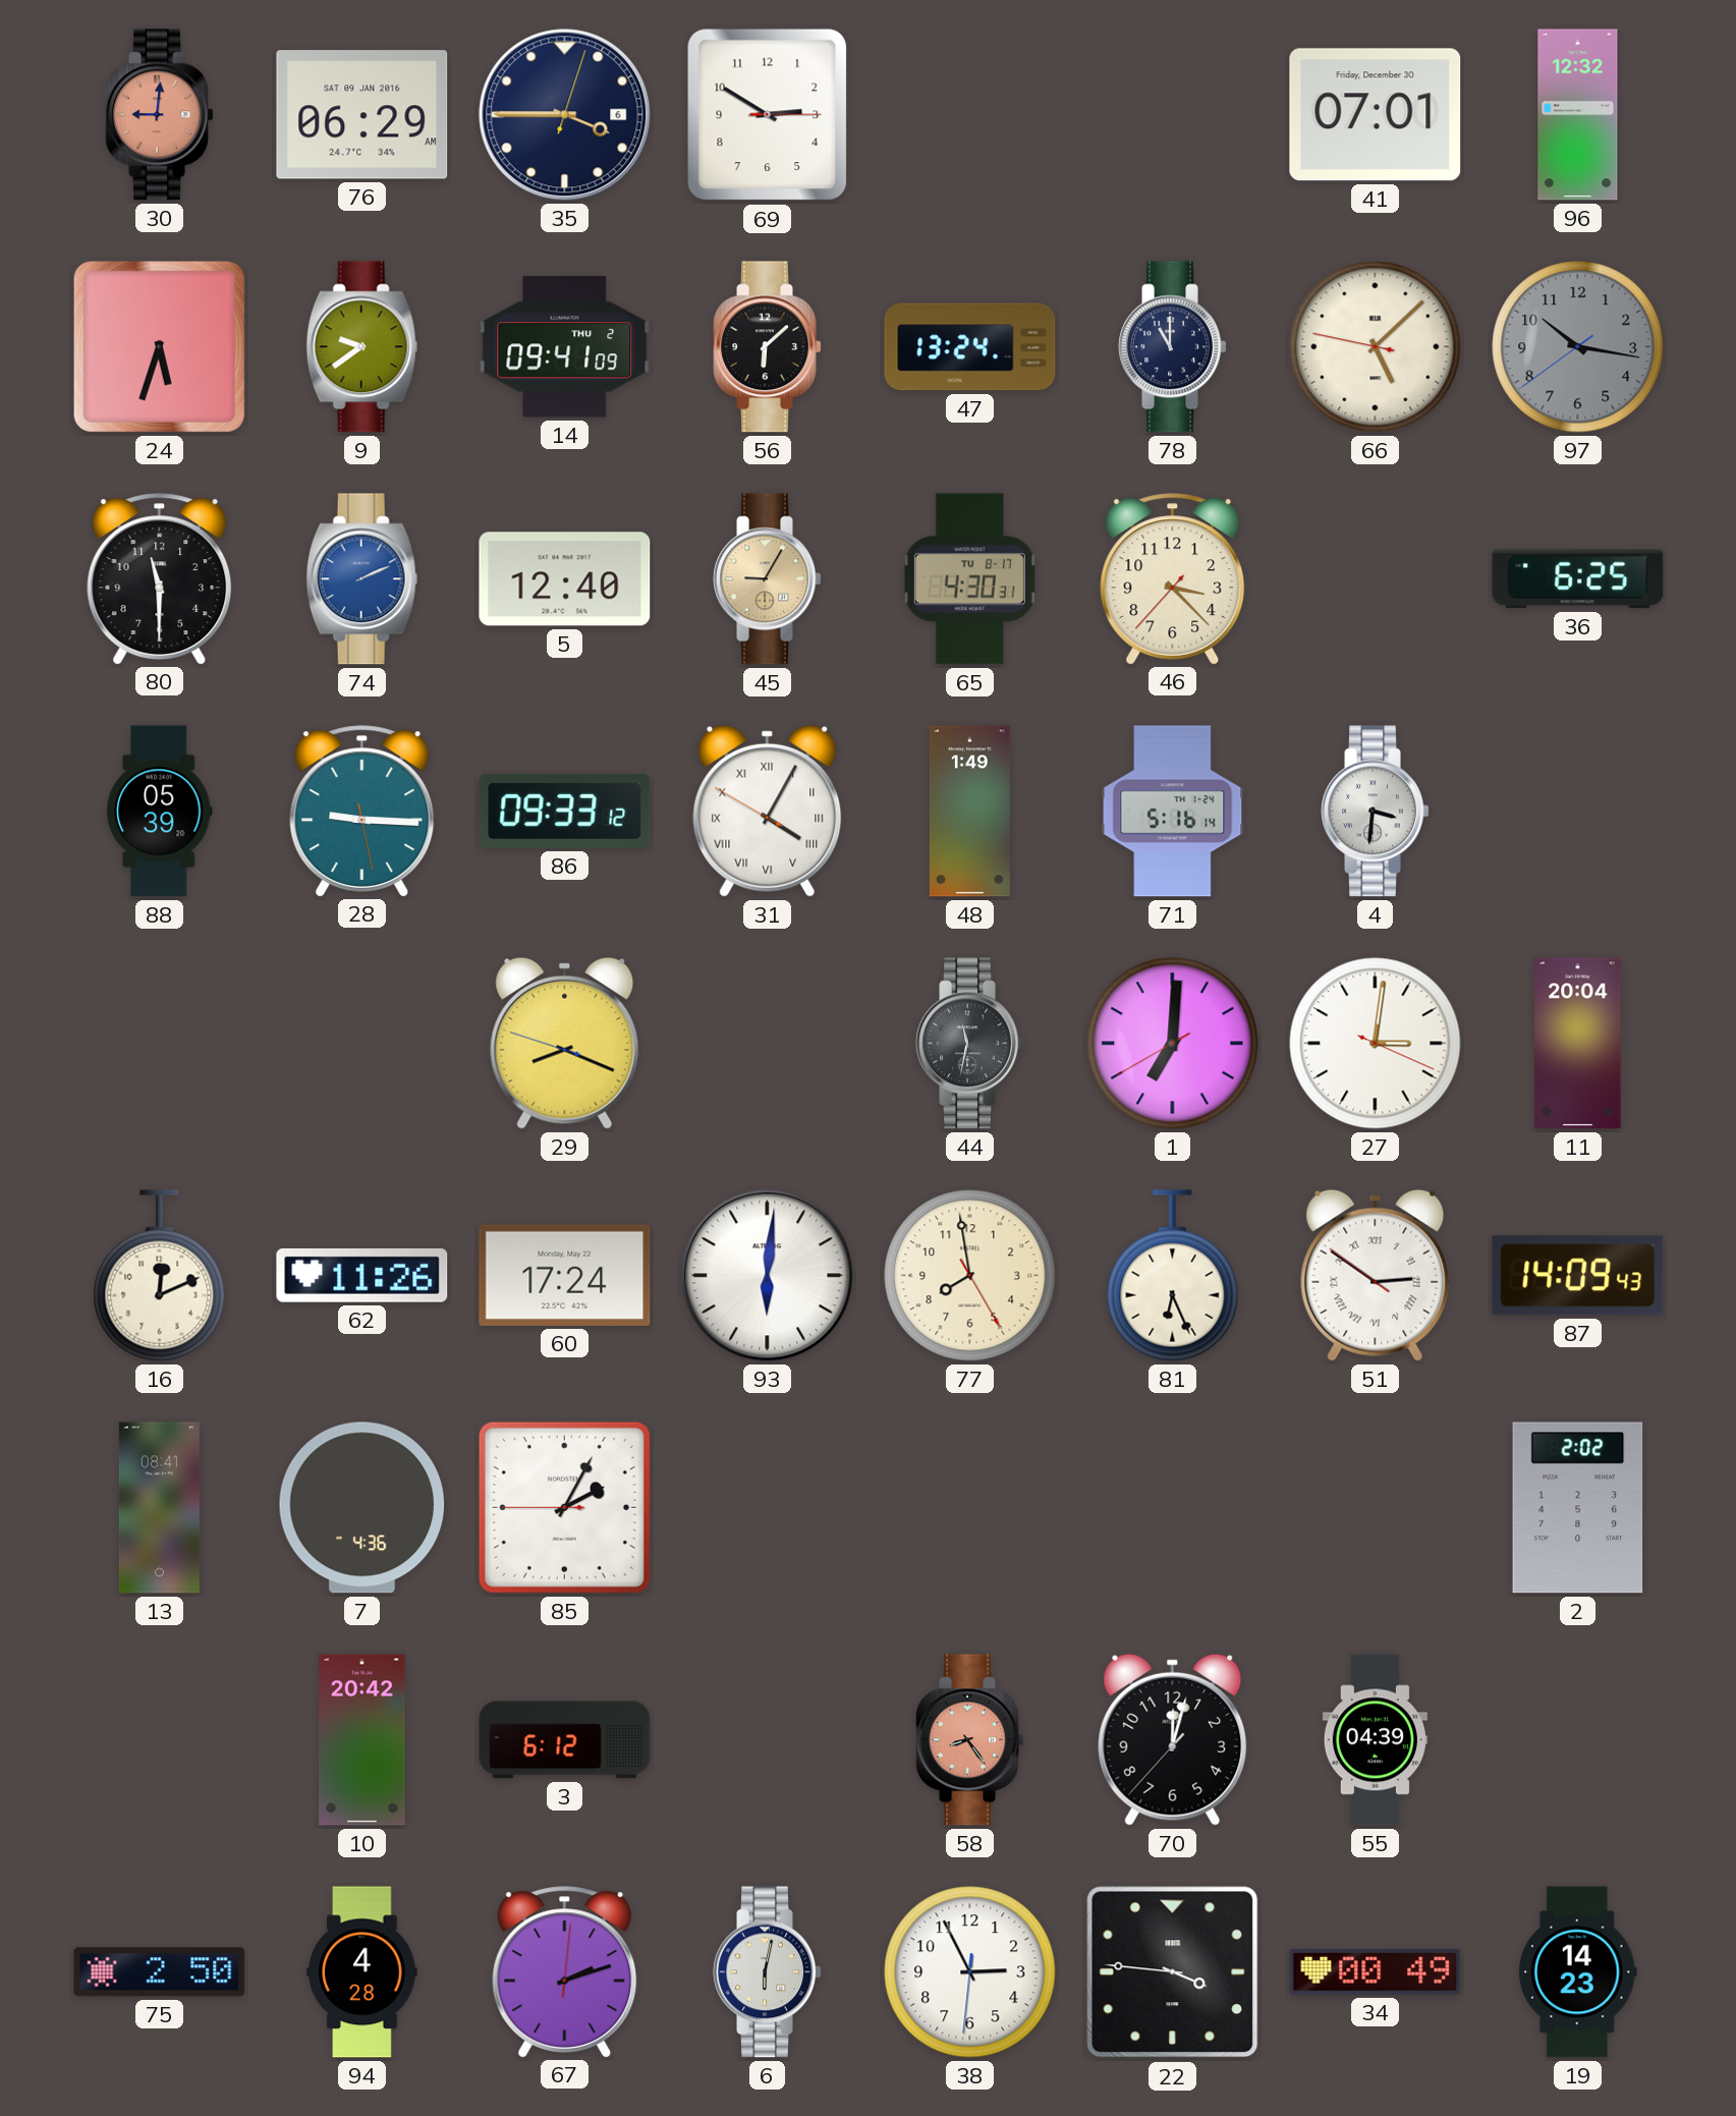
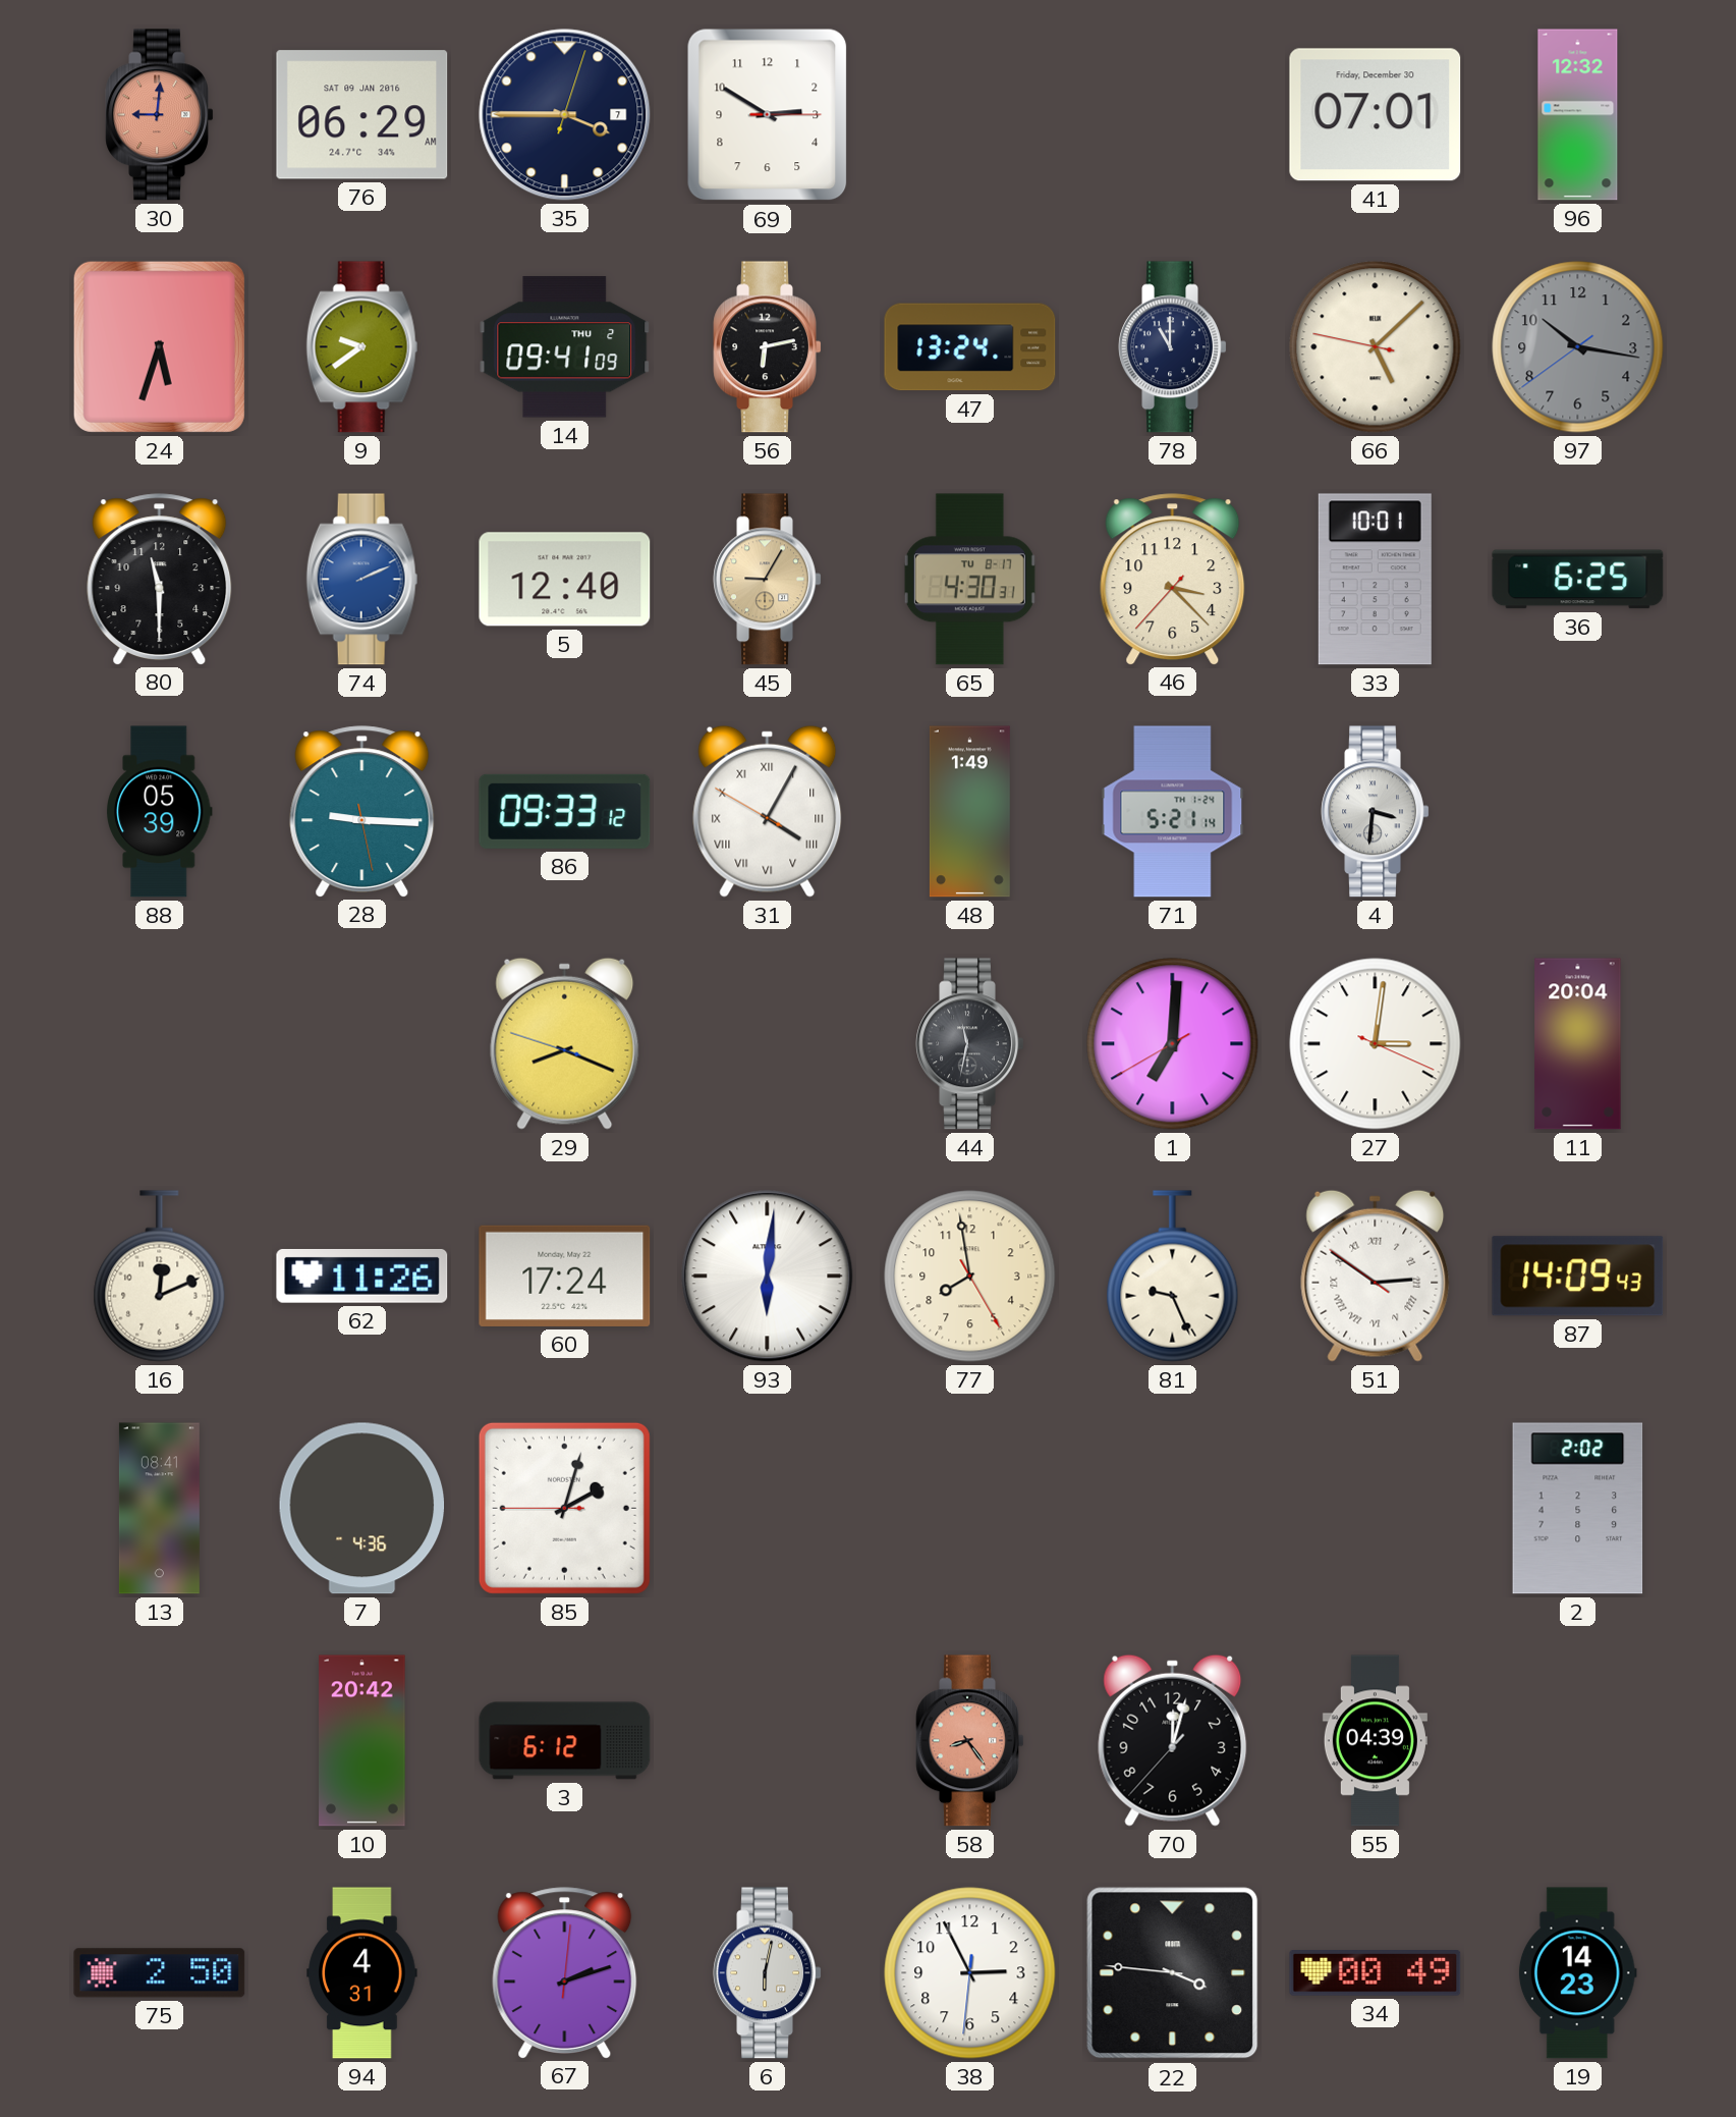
35 date: 6 -> 7 (565, 115)
56: 6:08 -> 6:13 (768, 347)
33: none -> 10:01 (1375, 580)
71: 5:16 -> 5:21 (1173, 812)
81: 6:26 -> 9:26 (1173, 1277)
85: 2:04 -> 2:02 (564, 1508)
94: 4:28 -> 4:31 (362, 1973)
